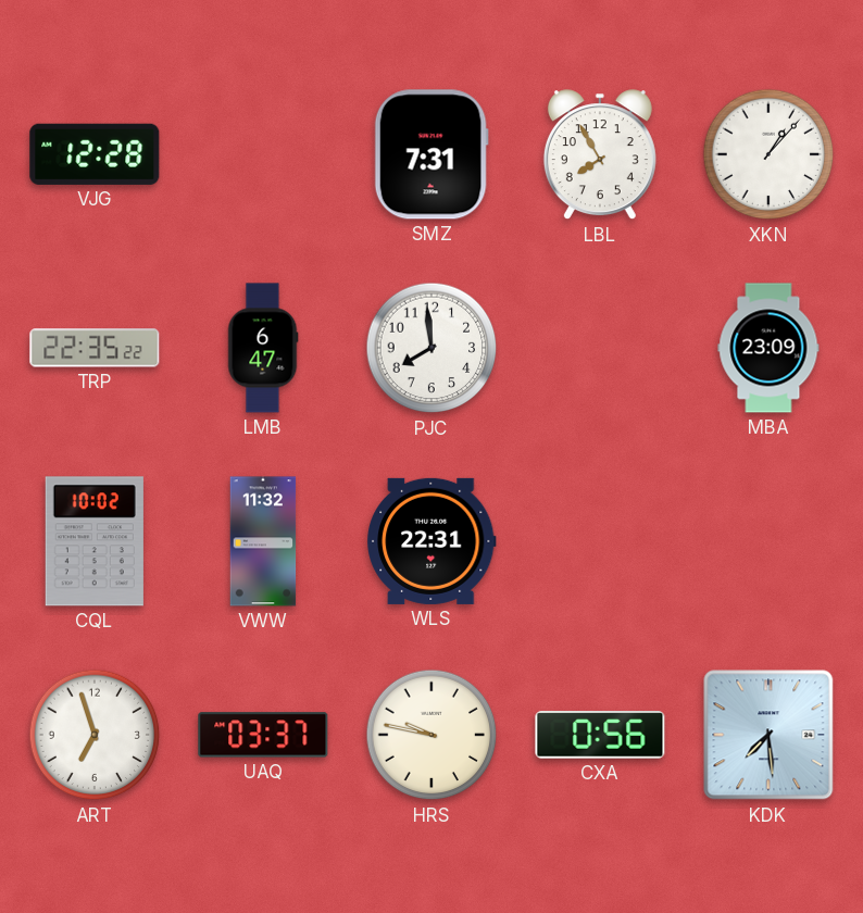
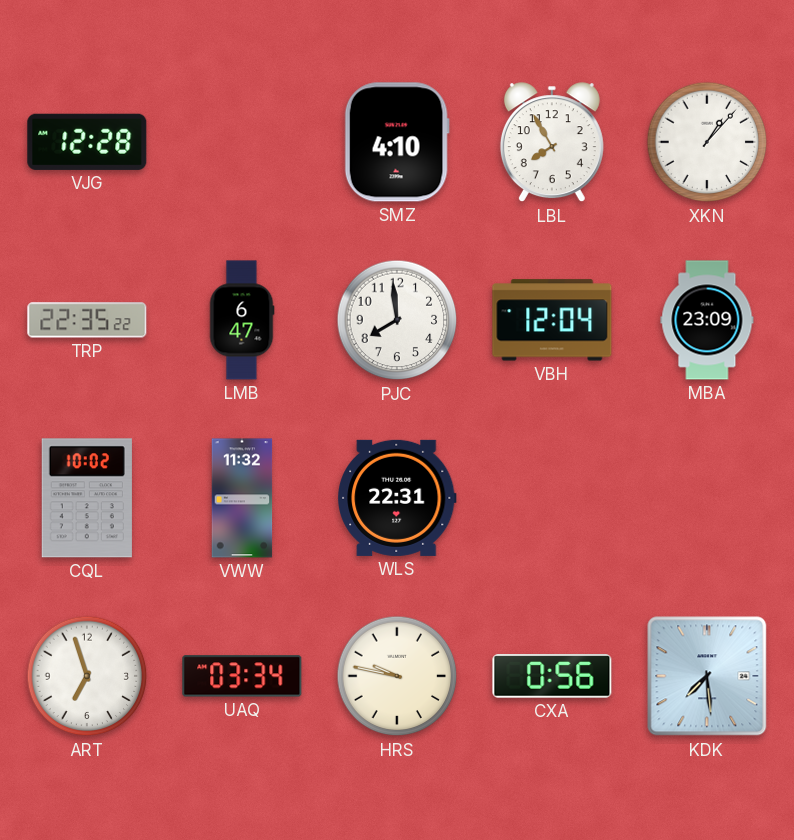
SMZ: 7:31 -> 4:10 (397, 142)
VBH: none -> 12:04 (552, 320)
UAQ: 03:37 -> 03:34 (242, 676)
